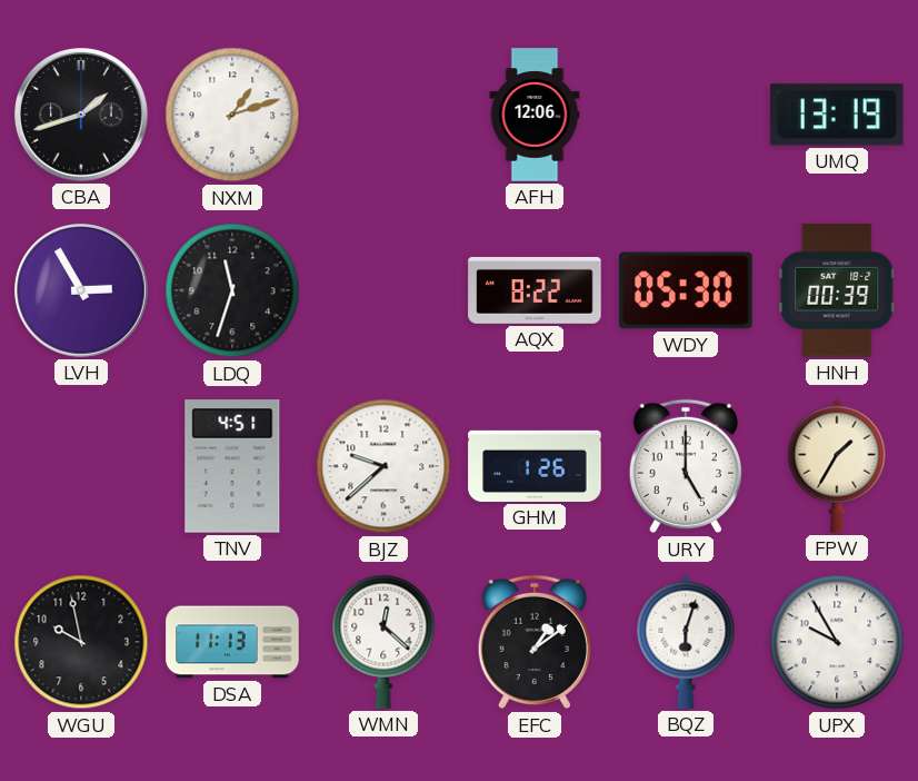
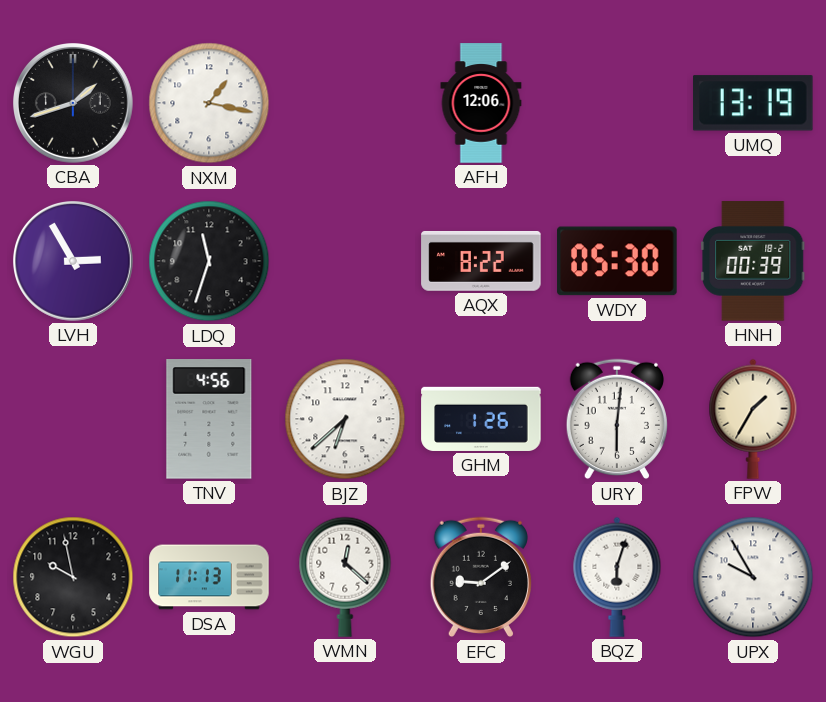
NXM: 1:12 -> 1:17 (209, 103)
TNV: 4:51 -> 4:56 (209, 419)
BJZ: 9:38 -> 6:38 (345, 419)
URY: 5:00 -> 6:01 (617, 419)
EFC: 1:09 -> 9:09 (481, 577)
